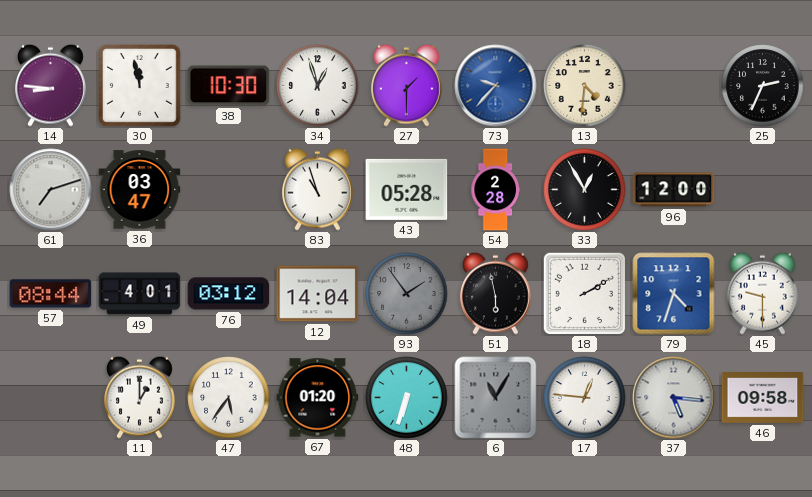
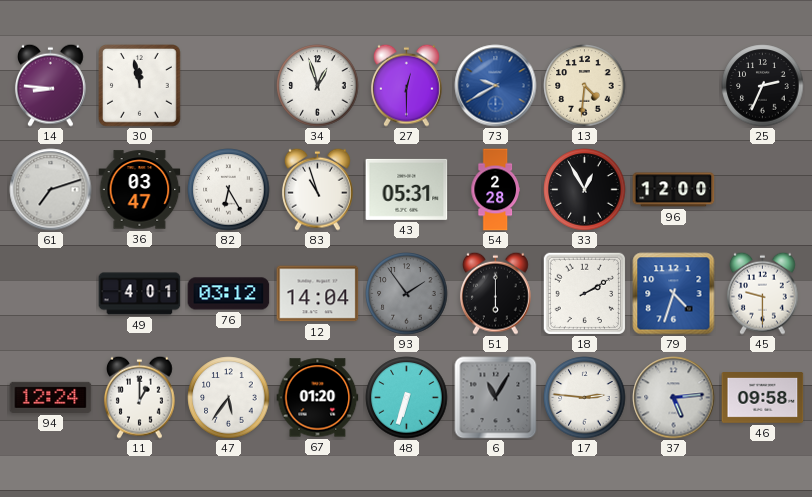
38: 10:30 -> none (229, 86)
27: 1:30 -> 12:30 (406, 85)
73: 9:37 -> 9:40 (496, 86)
82: none -> 6:25 (229, 190)
43: 05:28 -> 05:31 (407, 189)
57: 08:44 -> none (51, 294)
51: 5:58 -> 6:00 (495, 293)
94: none -> 12:24 (51, 397)
17: 12:46 -> 2:46 (585, 398)
37: 5:16 -> 5:14 (674, 398)
